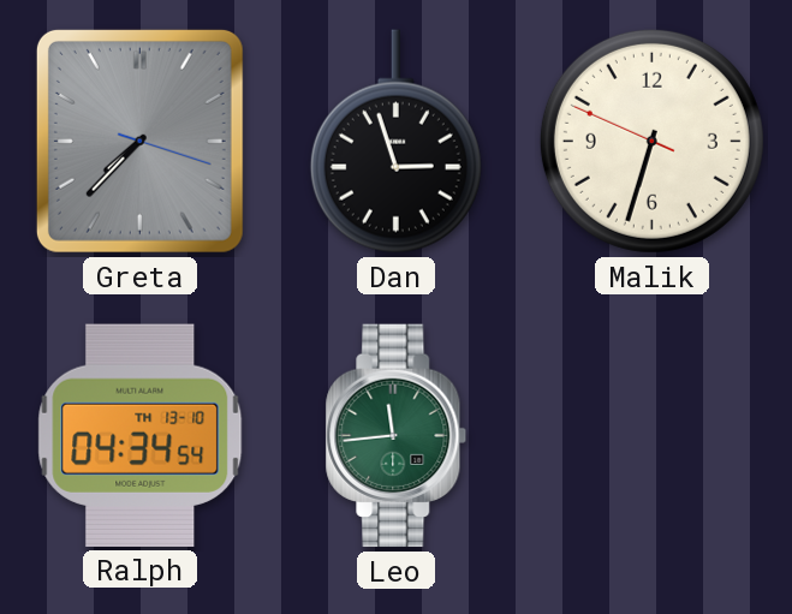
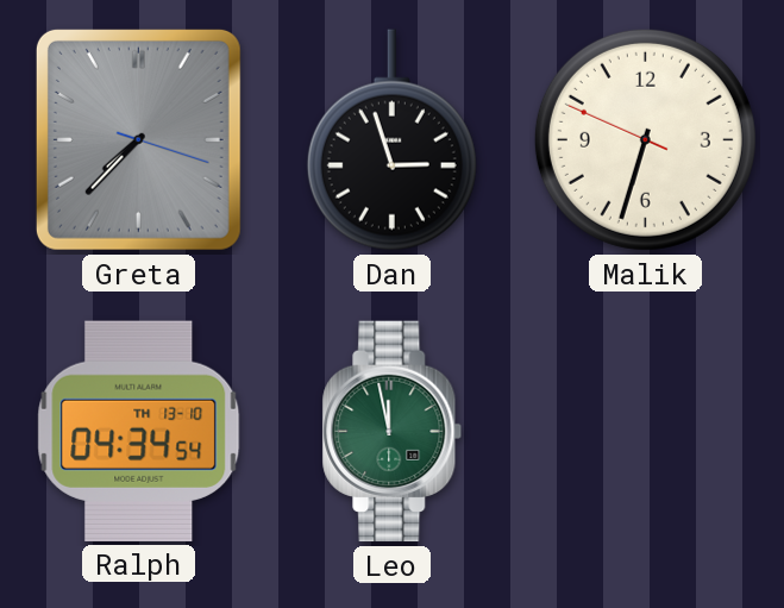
Leo: 11:44 -> 11:58 (393, 432)
